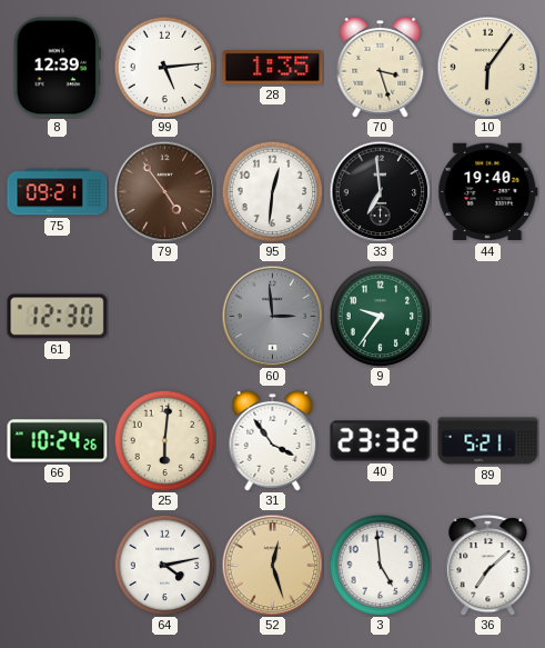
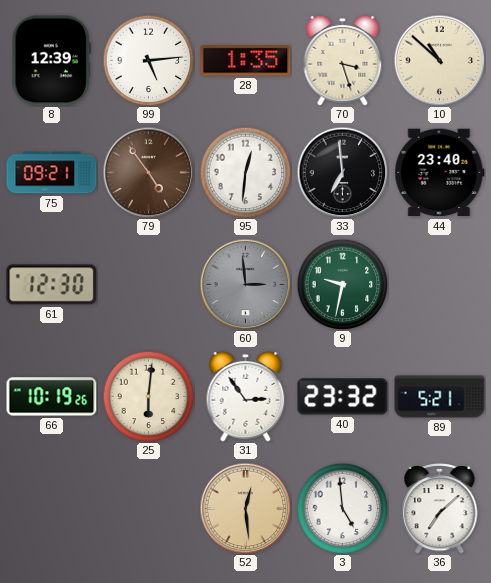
10: 6:06 -> 10:52 (439, 60)
44: 19:40 -> 23:40 (440, 173)
9: 9:36 -> 9:32 (342, 284)
66: 10:24 -> 10:19 (52, 397)
31: 3:54 -> 2:54 (246, 396)
64: 4:13 -> none (164, 565)
52: 12:27 -> 12:29 (245, 508)
